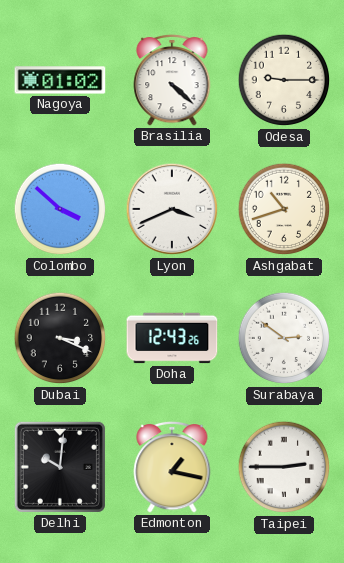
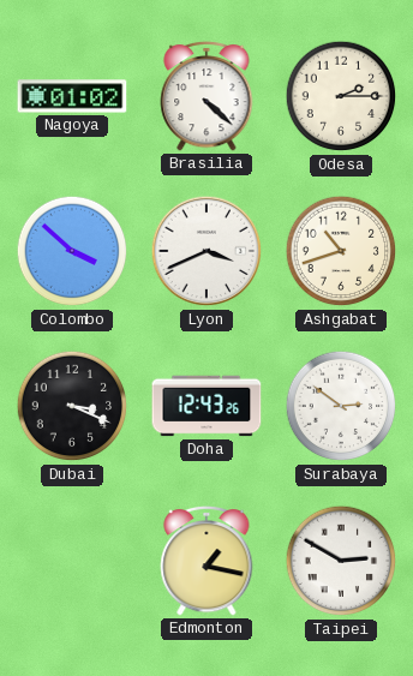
Odesa: 9:15 -> 2:15 (341, 96)
Delhi: 10:01 -> none (60, 467)
Taipei: 2:45 -> 2:50 (341, 561)
